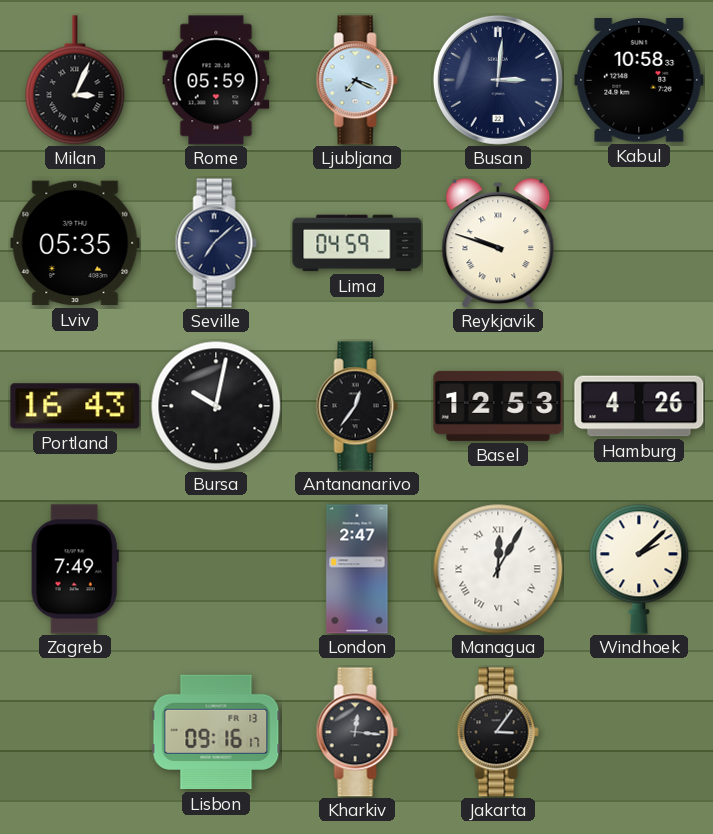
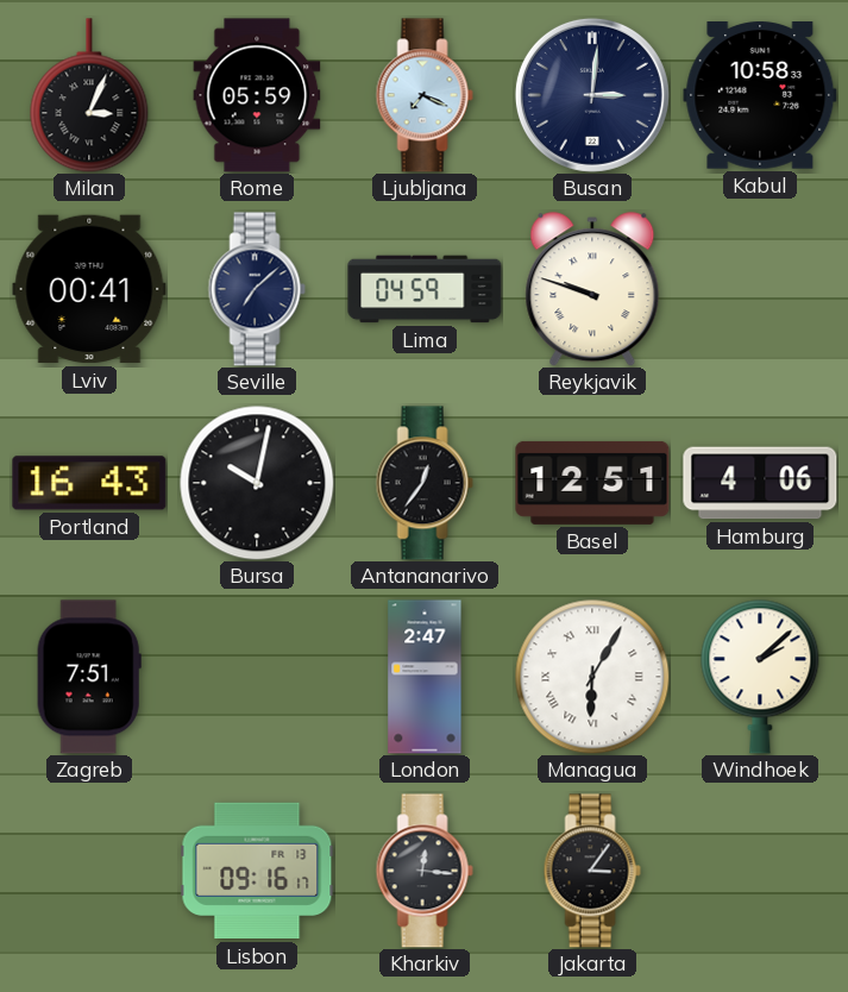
Lviv: 05:35 -> 00:41 (89, 289)
Basel: 12:53 -> 12:51 (592, 483)
Hamburg: 4:26 -> 4:06 (760, 483)
Zagreb: 7:49 -> 7:51 (89, 677)
Managua: 12:05 -> 6:05 (592, 677)
